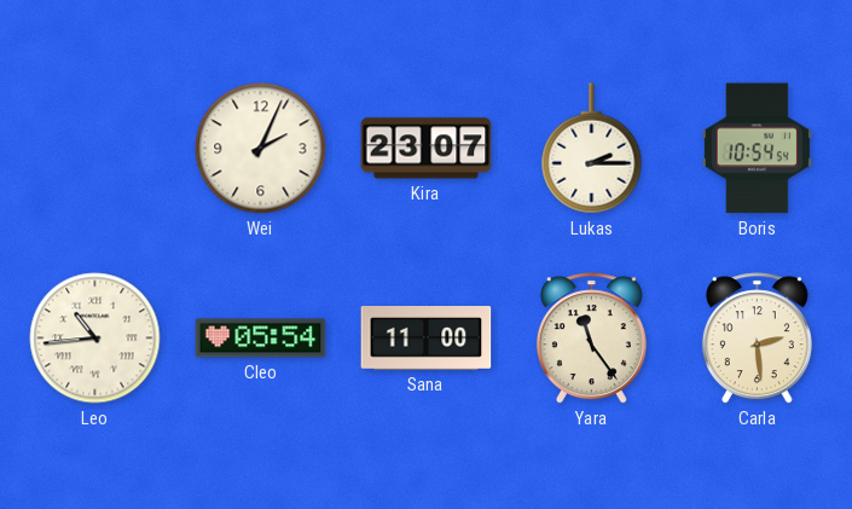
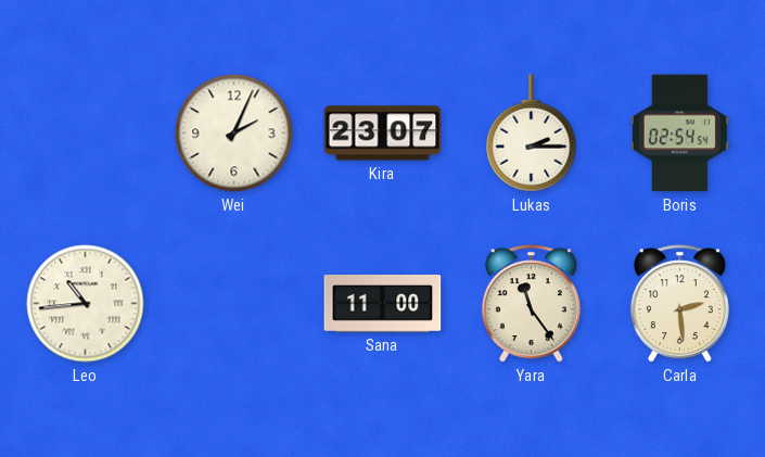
Boris: 10:54 -> 02:54 (679, 134)
Cleo: 05:54 -> none (261, 339)
